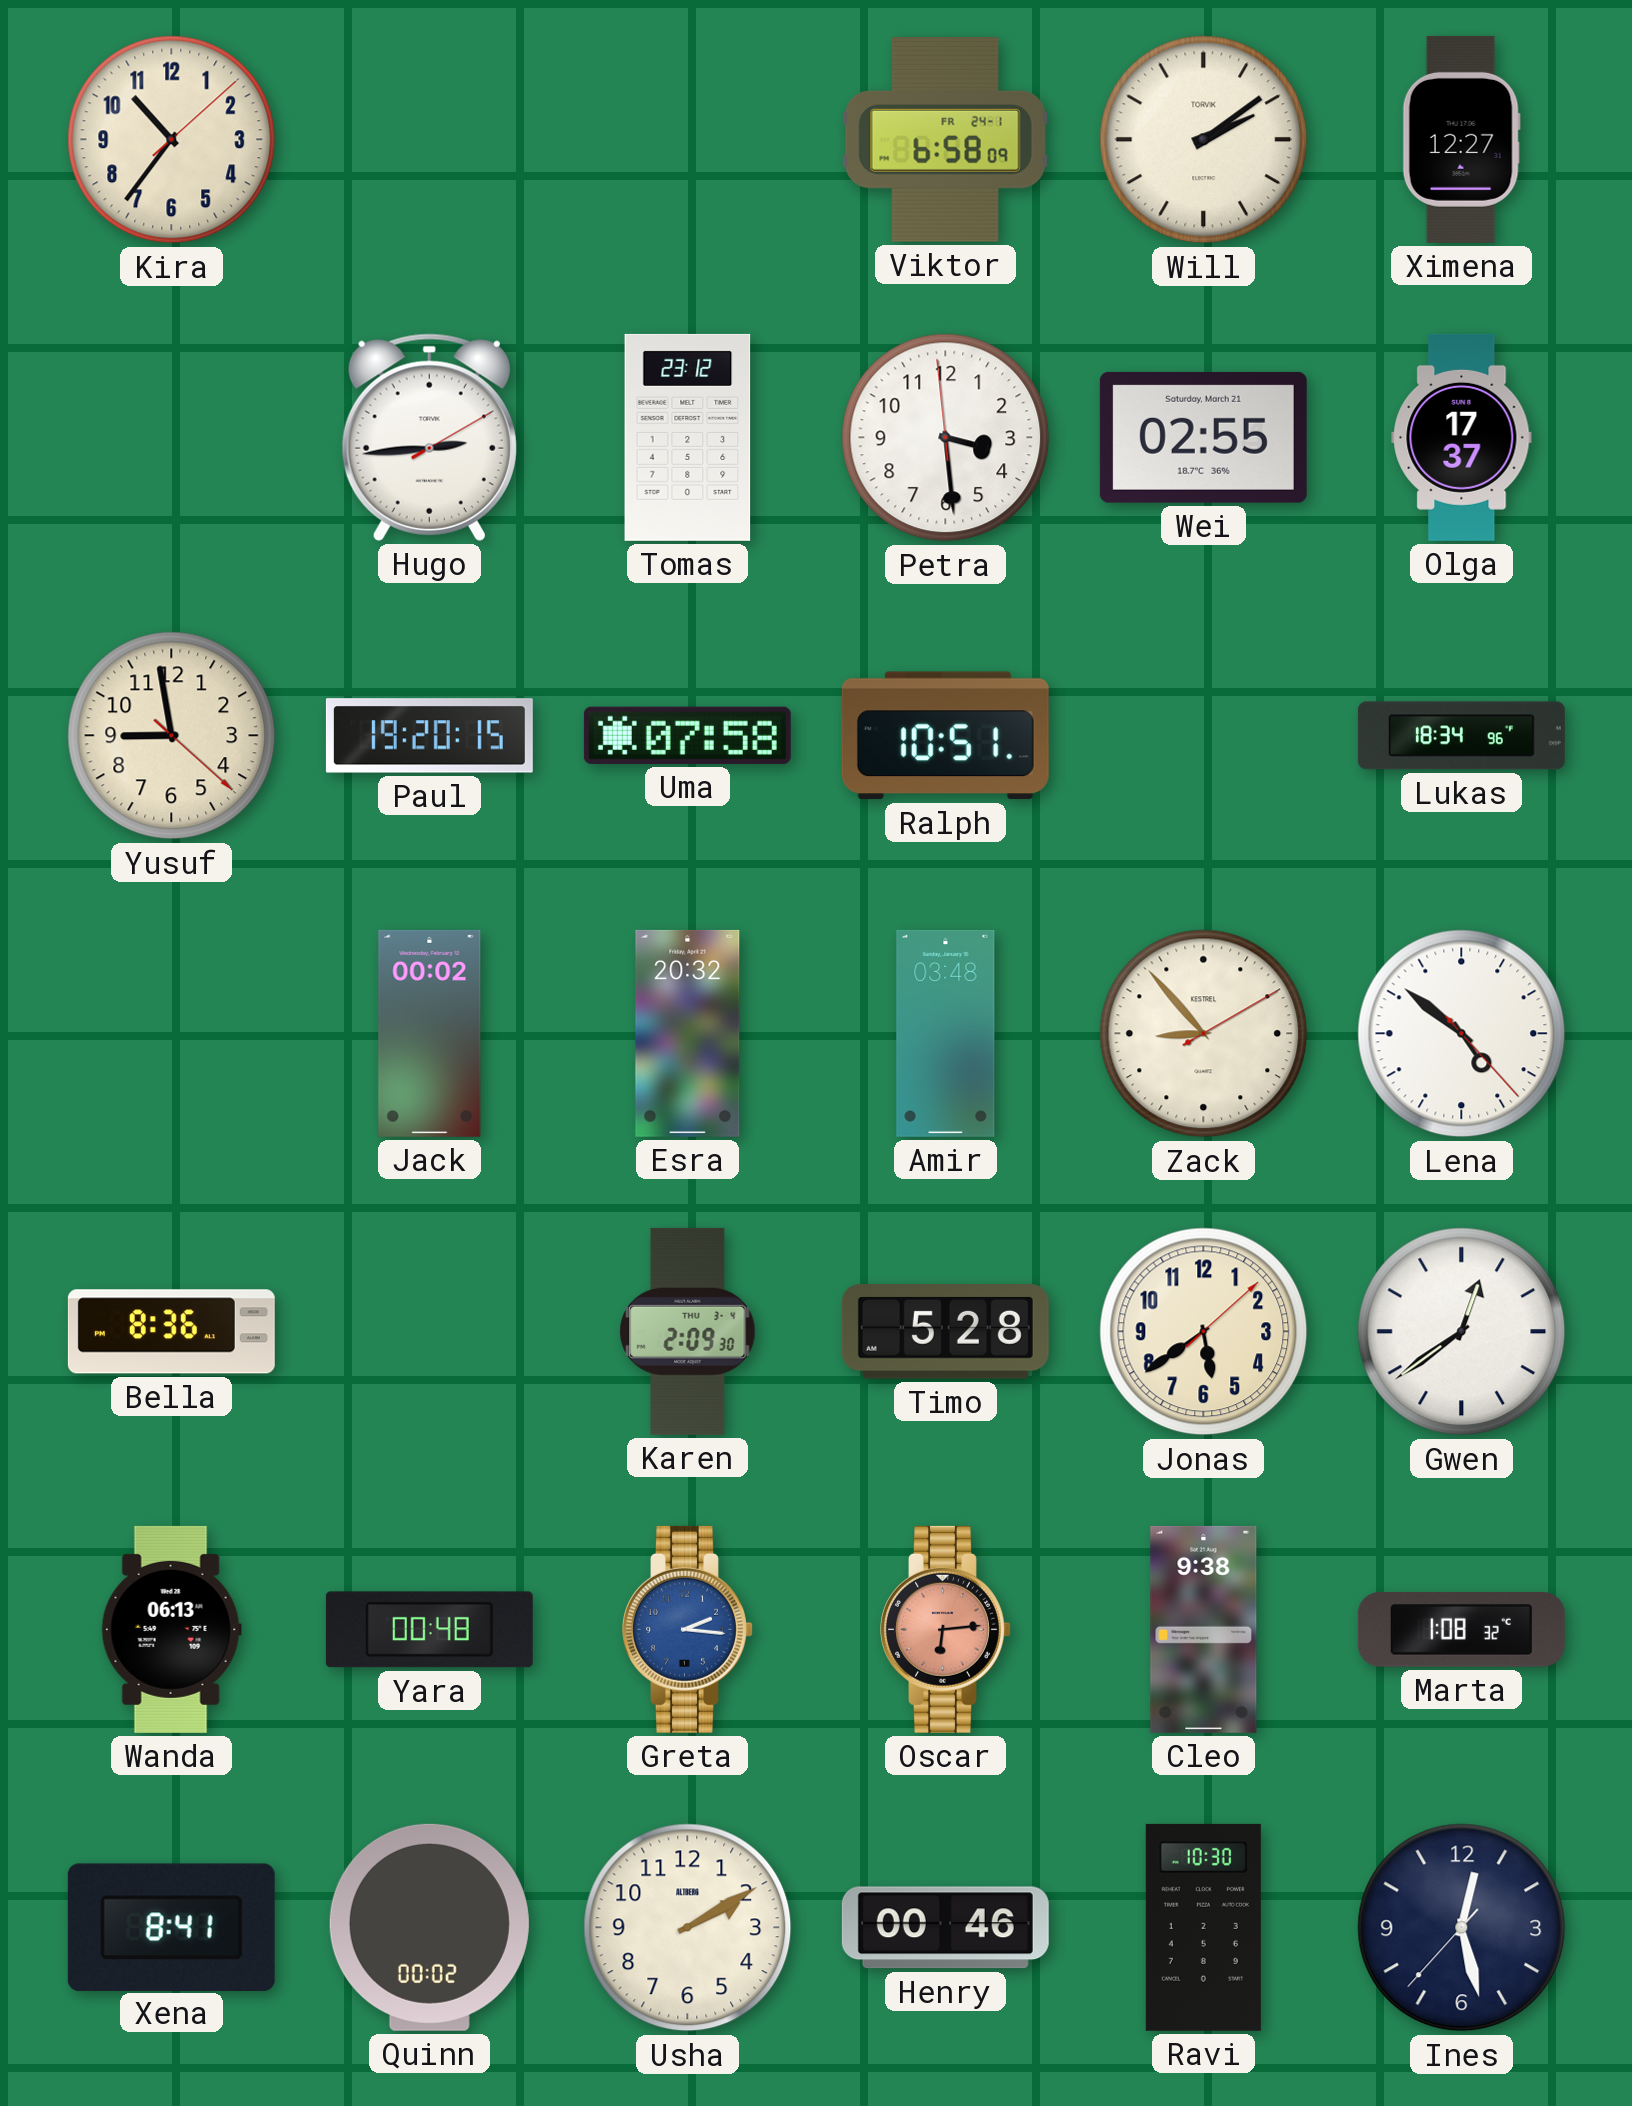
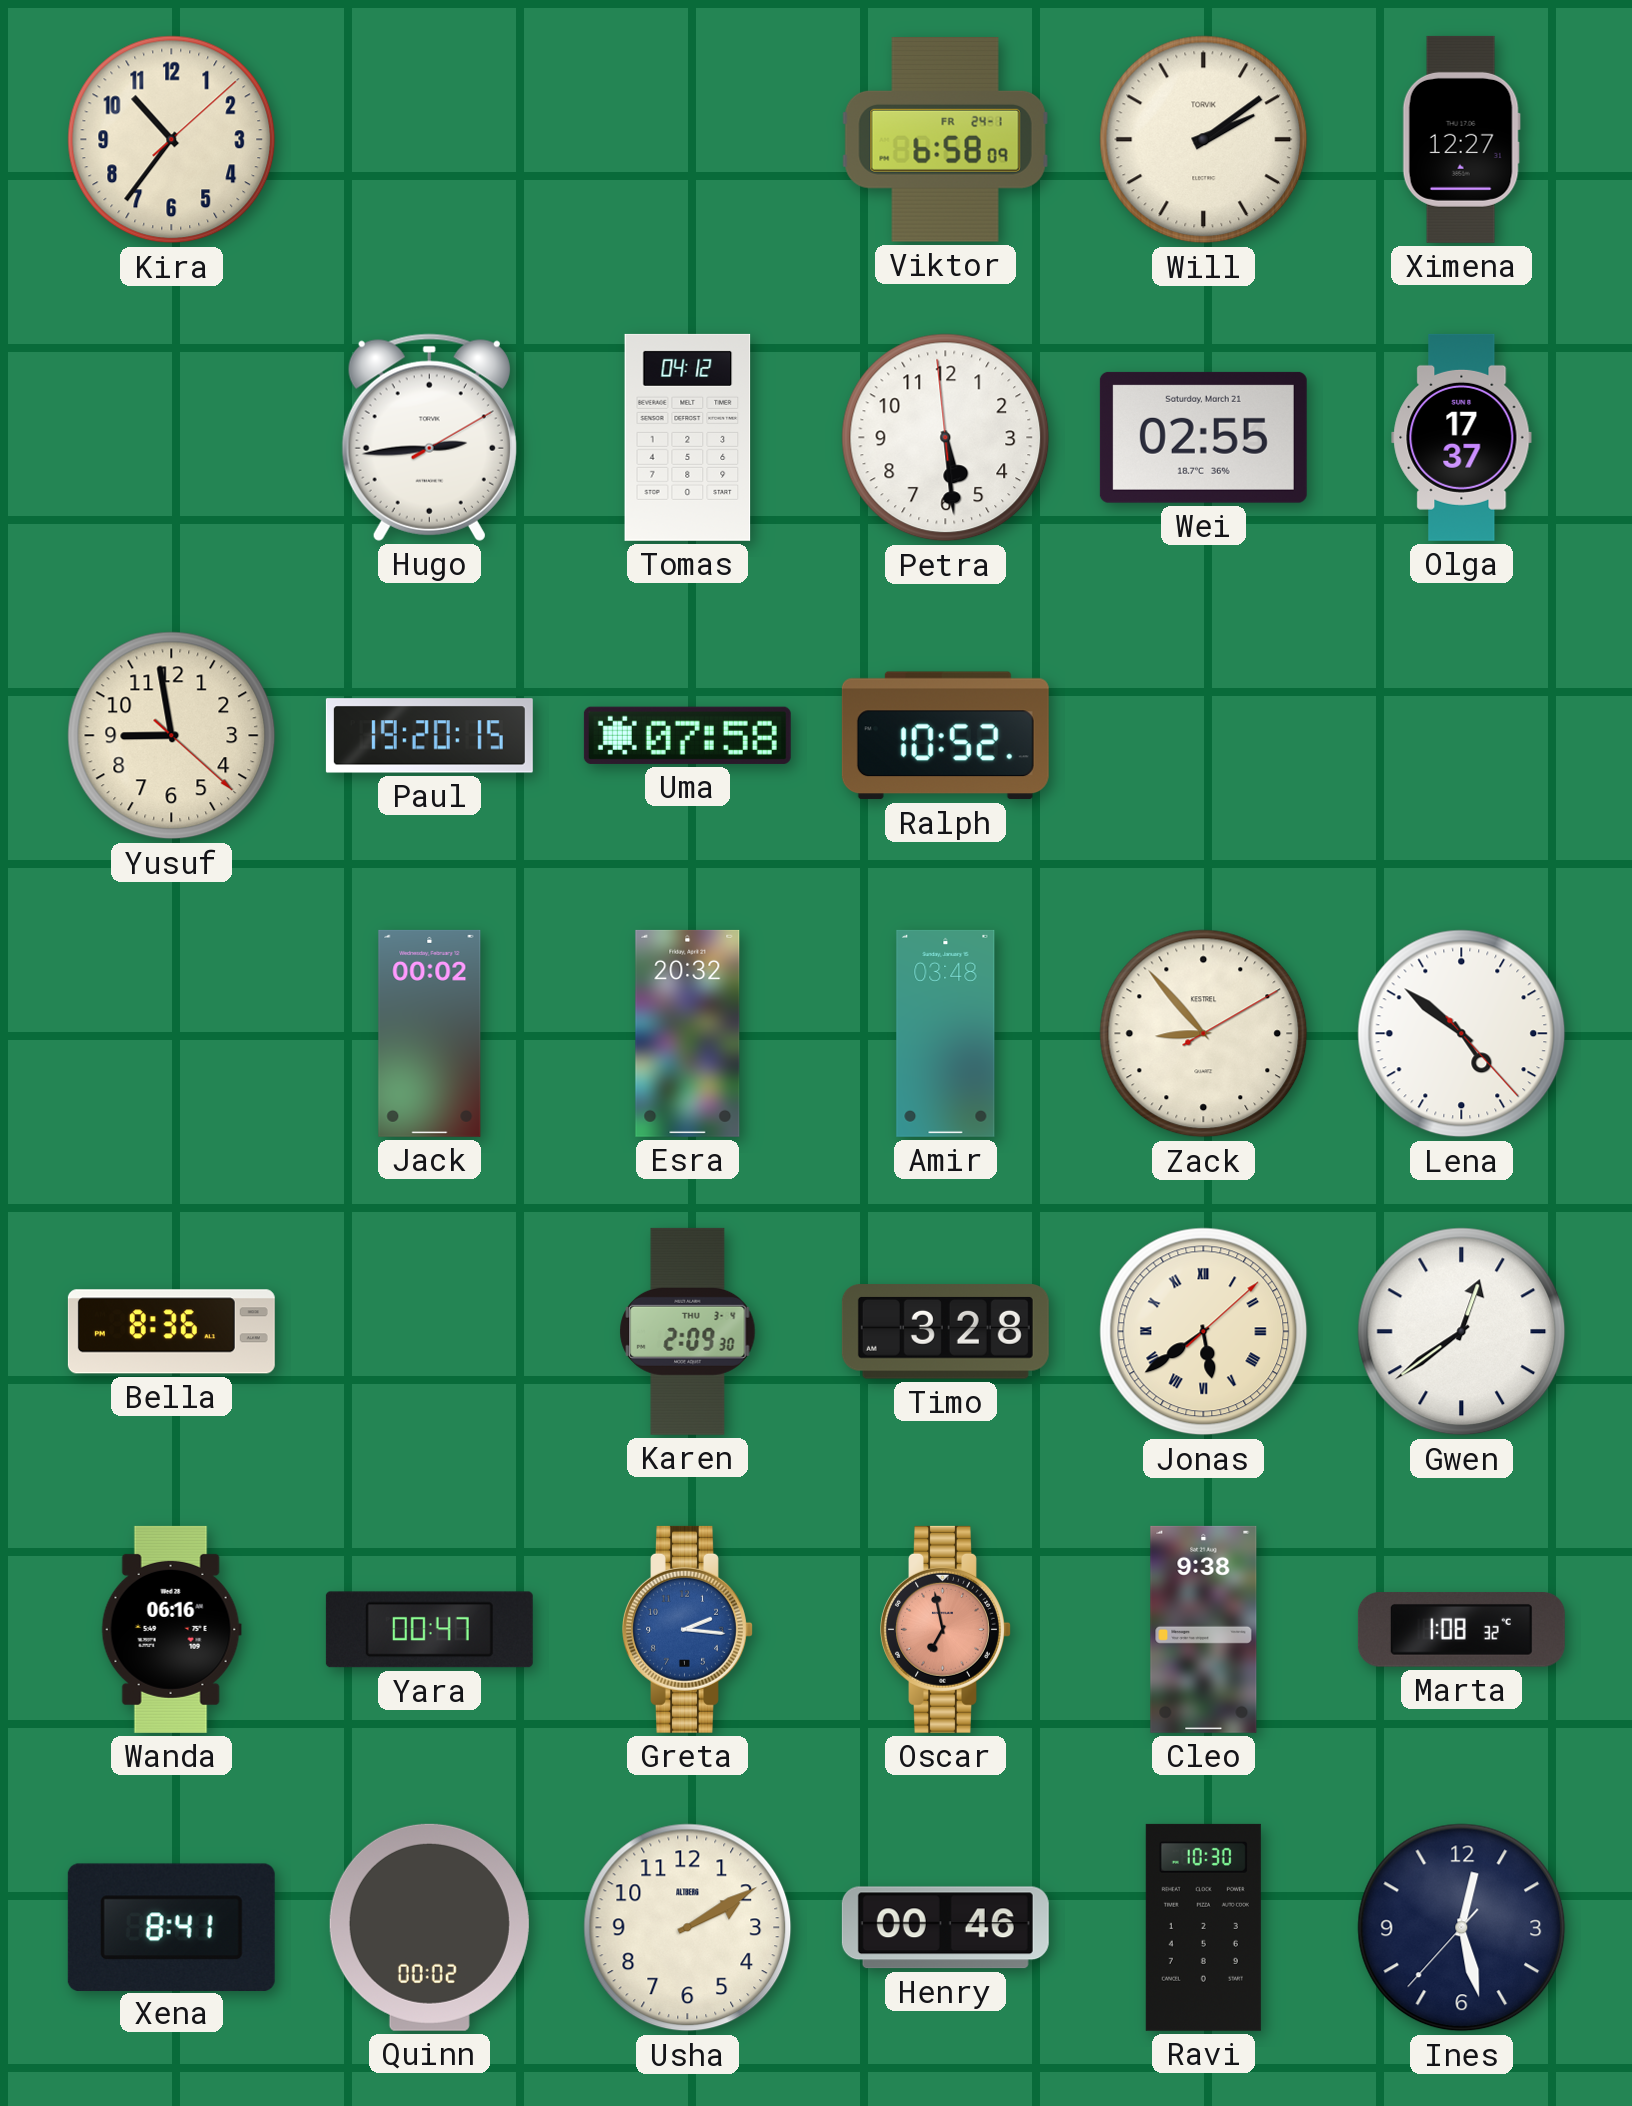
Tomas: 23:12 -> 04:12 (688, 437)
Petra: 3:28 -> 5:28 (946, 438)
Ralph: 10:51 -> 10:52 (945, 736)
Lukas: 18:34 -> none (1461, 736)
Timo: 5:28 -> 3:28 (945, 1332)
Jonas numerals: Arabic -> Roman (1204, 1332)
Wanda: 06:13 -> 06:16 (171, 1629)
Yara: 00:48 -> 00:47 (429, 1630)
Oscar: 6:14 -> 6:58 (946, 1629)
